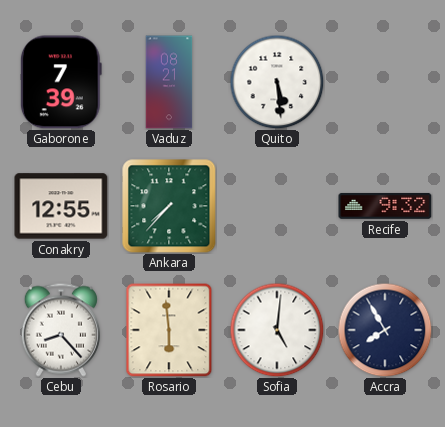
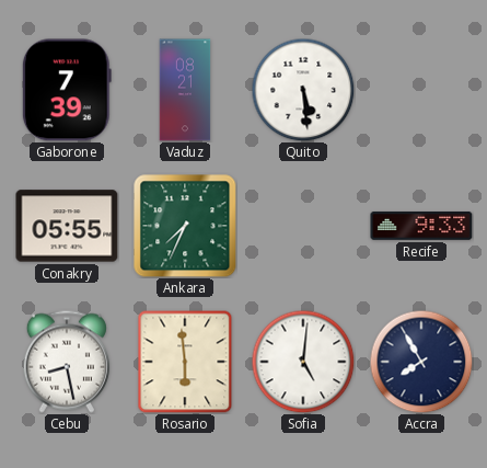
Conakry: 12:55 -> 05:55 (67, 226)
Ankara: 7:37 -> 7:34 (185, 226)
Recife: 9:32 -> 9:33 (421, 226)
Cebu: 8:23 -> 8:28 (67, 362)
